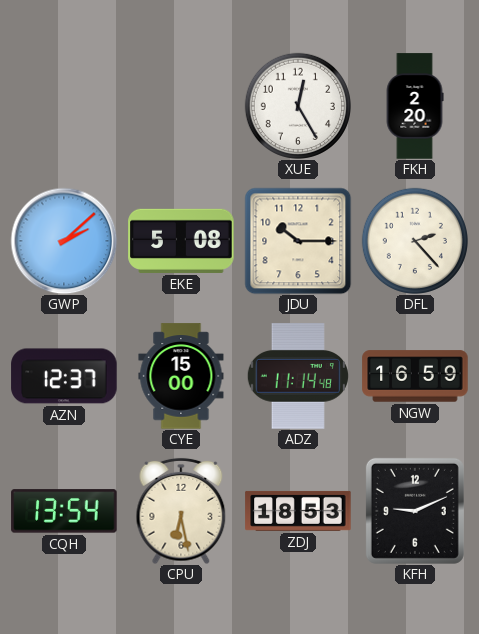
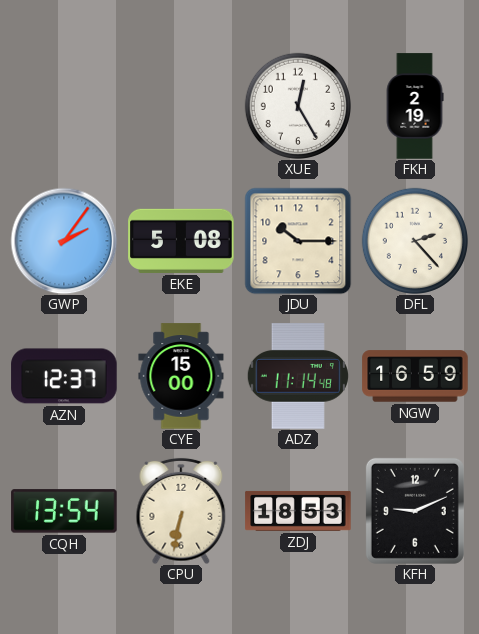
FKH: 2:20 -> 2:19 (415, 106)
GWP: 2:08 -> 2:06 (64, 241)
CPU: 6:28 -> 6:32 (181, 511)
